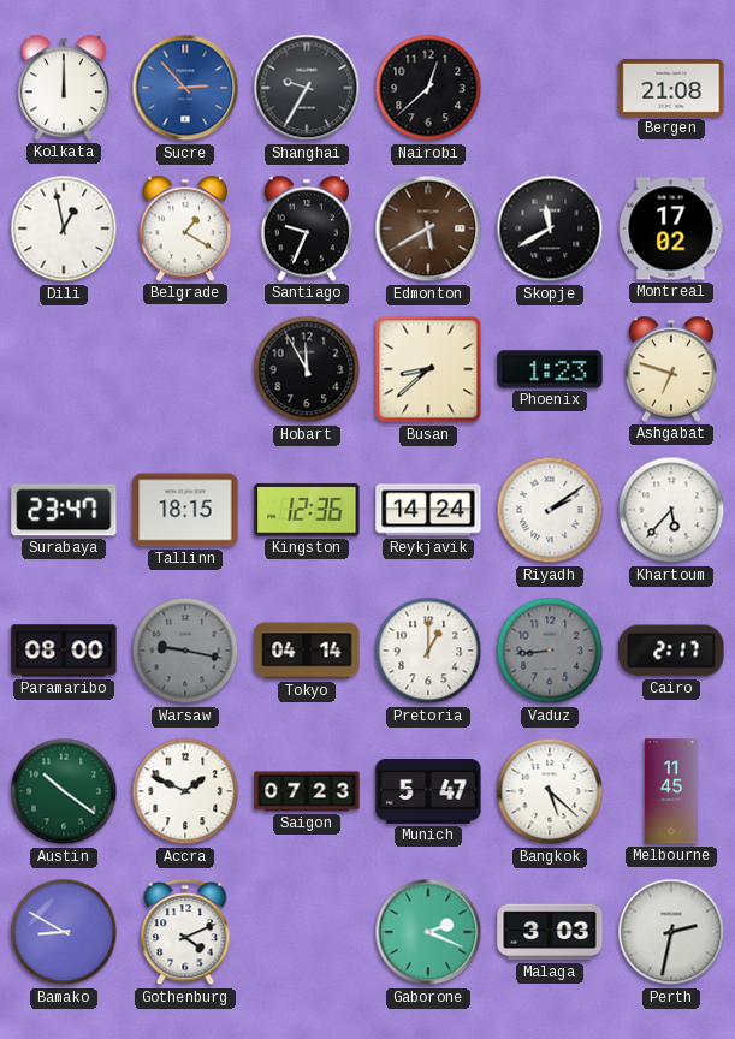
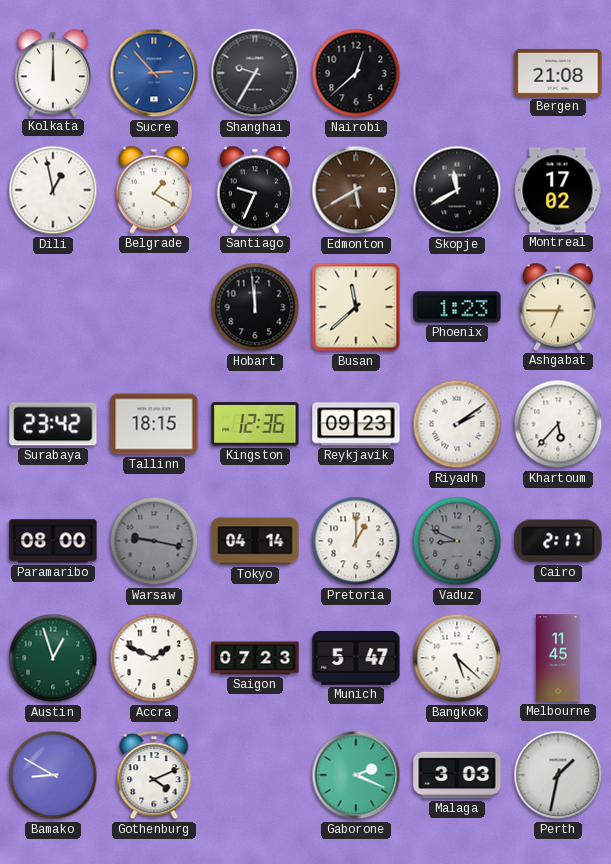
Hobart: 11:55 -> 11:59 (255, 307)
Busan: 8:38 -> 11:38 (356, 307)
Ashgabat: 6:48 -> 6:45 (558, 307)
Surabaya: 23:47 -> 23:42 (53, 424)
Reykjavik: 14:24 -> 09:23 (356, 424)
Vaduz: 8:44 -> 8:49 (457, 541)
Austin: 10:21 -> 12:57 (53, 658)
Perth: 2:32 -> 1:32 (558, 775)
